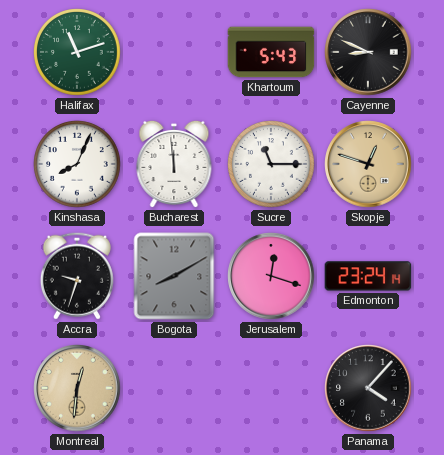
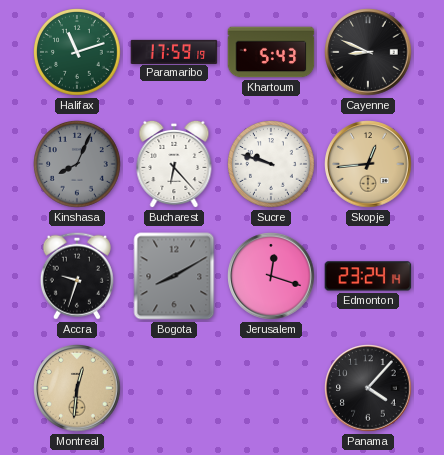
Paramaribo: none -> 17:59 (174, 51)
Kinshasa dial: white -> grey (77, 164)
Bucharest: 11:59 -> 6:23 (174, 164)
Sucre: 11:15 -> 9:48 (271, 164)
Skopje: 12:48 -> 12:44 (368, 164)
